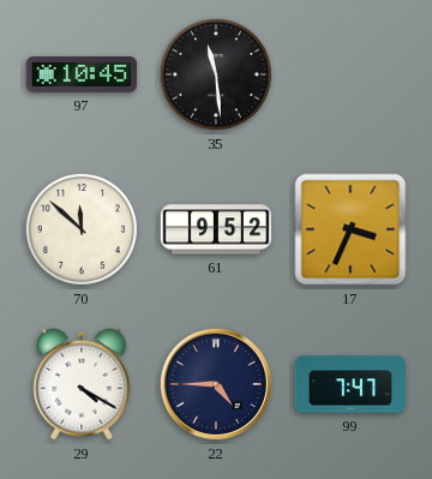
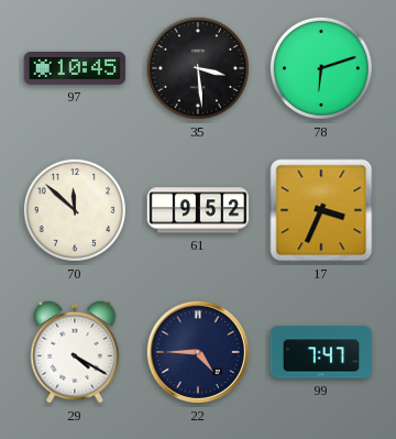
35: 11:29 -> 3:29 (198, 68)
78: none -> 6:12 (321, 68)
